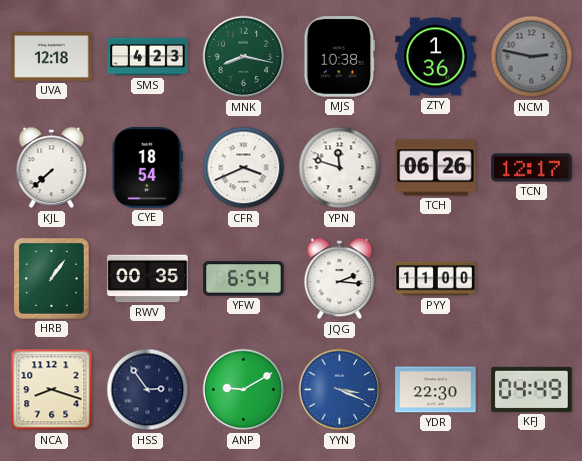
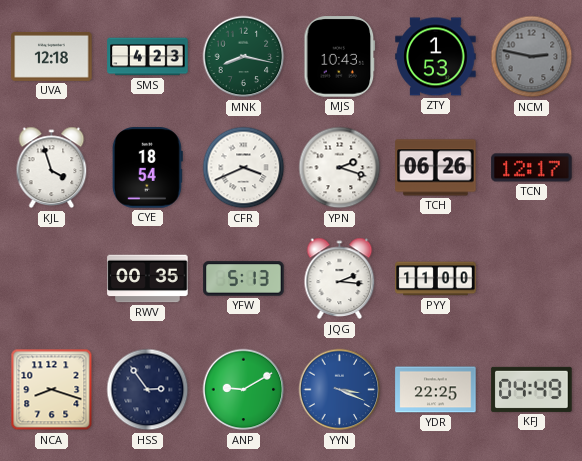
MJS: 10:38 -> 10:43 (340, 57)
ZTY: 1:36 -> 1:53 (436, 57)
KJL: 7:38 -> 3:57 (52, 168)
YPN: 11:48 -> 2:18 (340, 168)
HRB: 1:06 -> none (52, 279)
YFW: 6:54 -> 5:13 (244, 279)
YDR: 22:30 -> 22:25 (436, 390)
